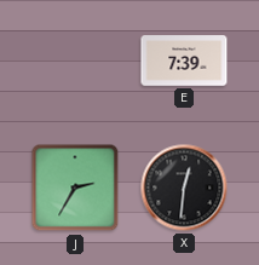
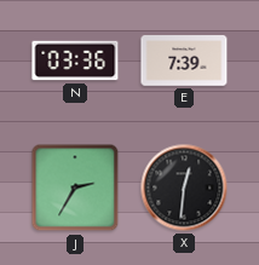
N: none -> 03:36 (75, 61)
